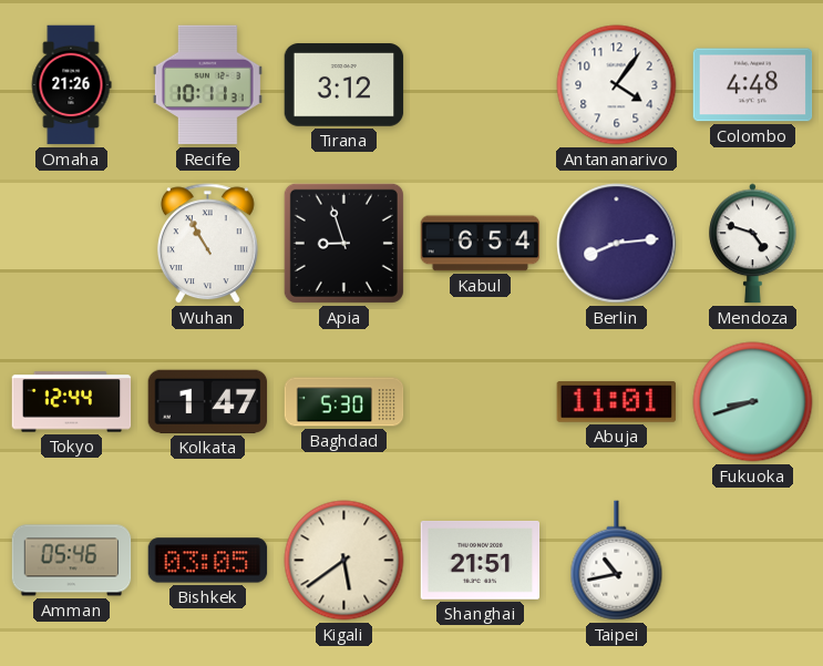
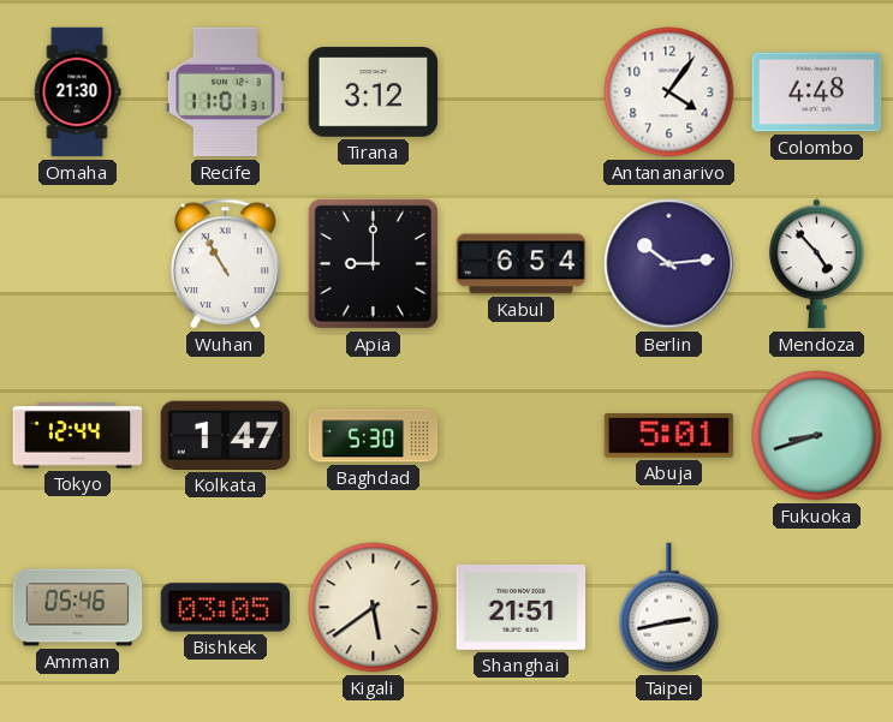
Omaha: 21:26 -> 21:30 (77, 93)
Recife: 10:11 -> 11:01 (225, 93)
Apia: 8:57 -> 9:00 (373, 263)
Berlin: 8:14 -> 10:14 (669, 264)
Mendoza: 4:48 -> 4:53 (817, 264)
Abuja: 11:01 -> 5:01 (669, 436)
Taipei: 10:43 -> 2:43 (669, 608)
